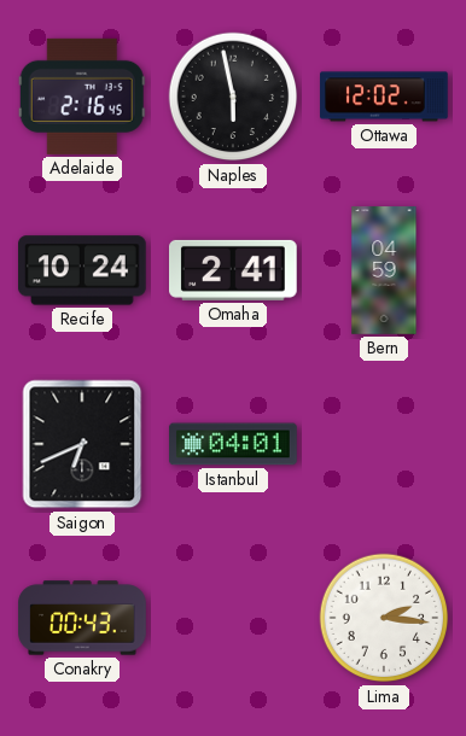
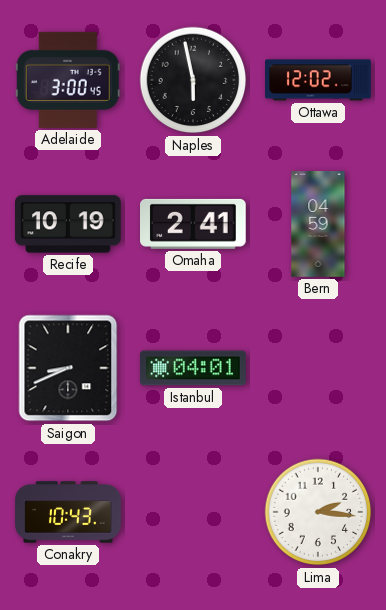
Adelaide: 2:16 -> 3:00 (68, 80)
Recife: 10:24 -> 10:19 (69, 224)
Saigon: 6:41 -> 8:41 (68, 368)
Conakry: 00:43 -> 10:43 (68, 512)
